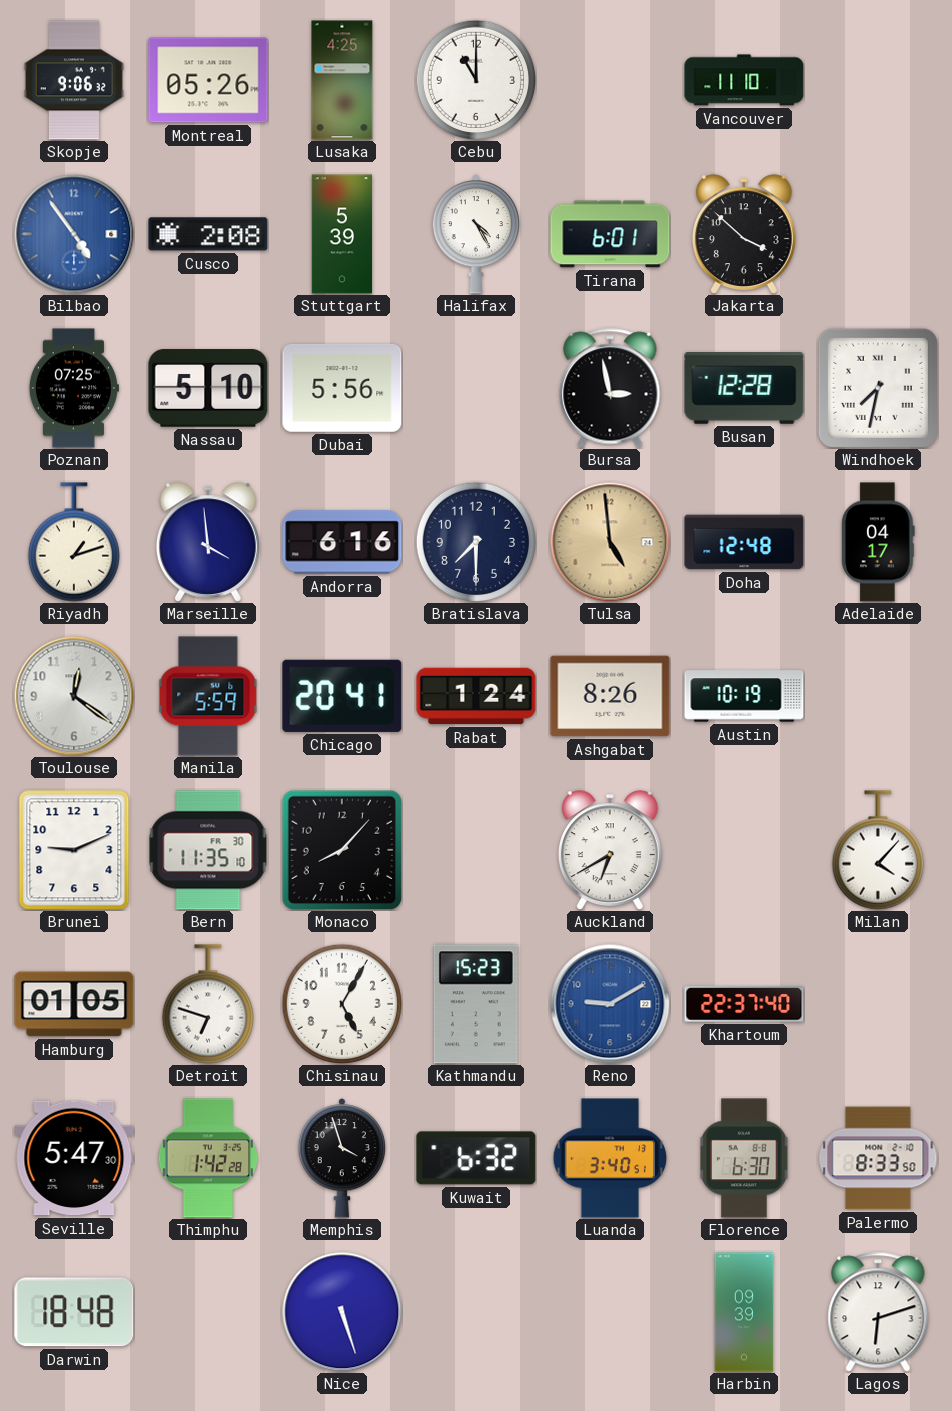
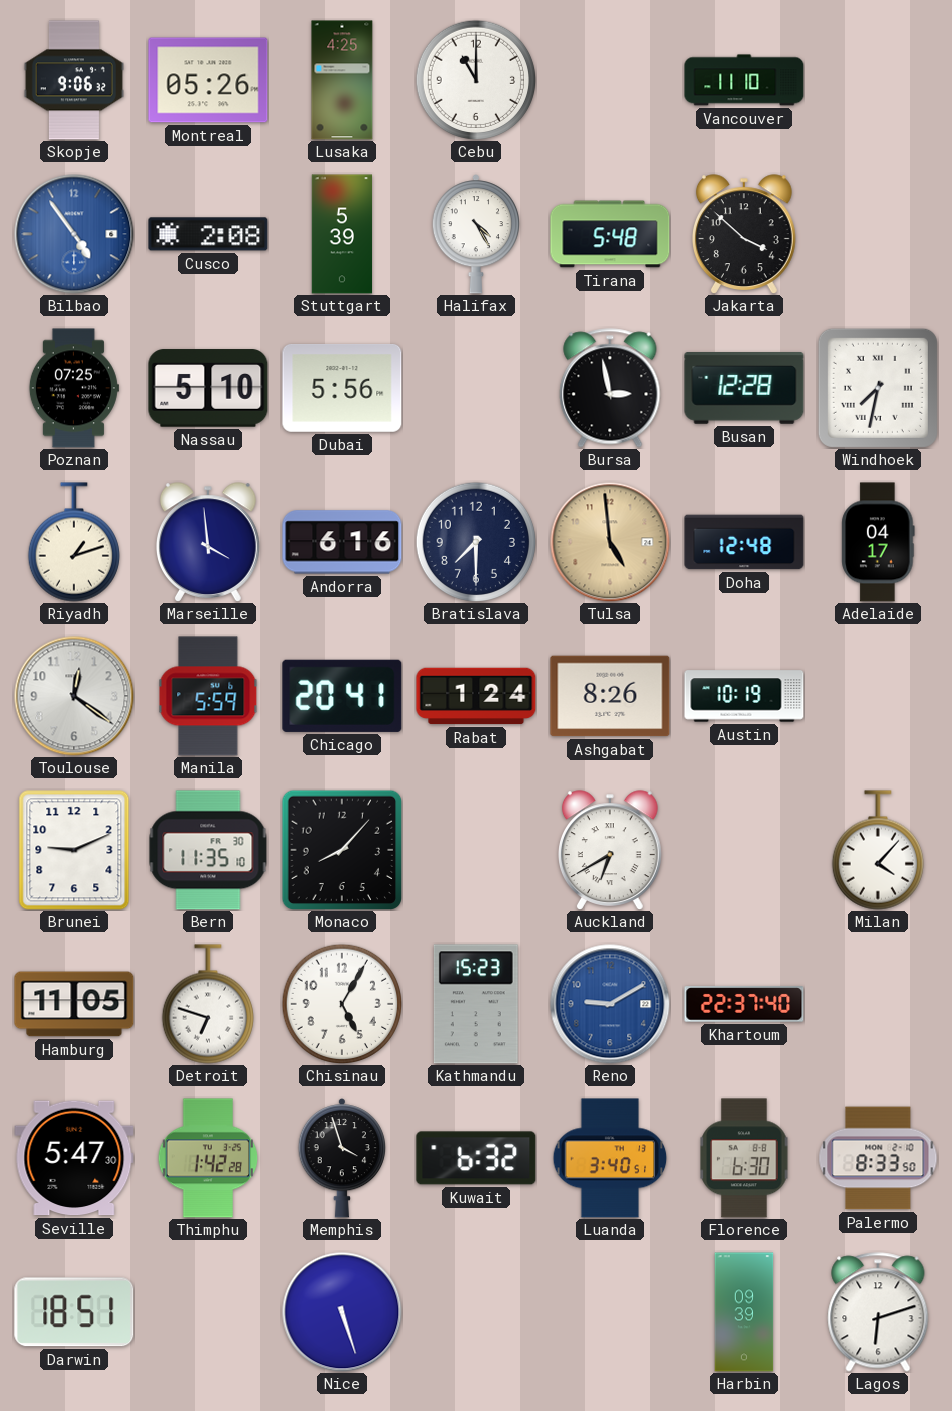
Tirana: 6:01 -> 5:48 (610, 234)
Hamburg: 01:05 -> 11:05 (74, 1004)
Darwin: 18:48 -> 18:51 (74, 1312)
